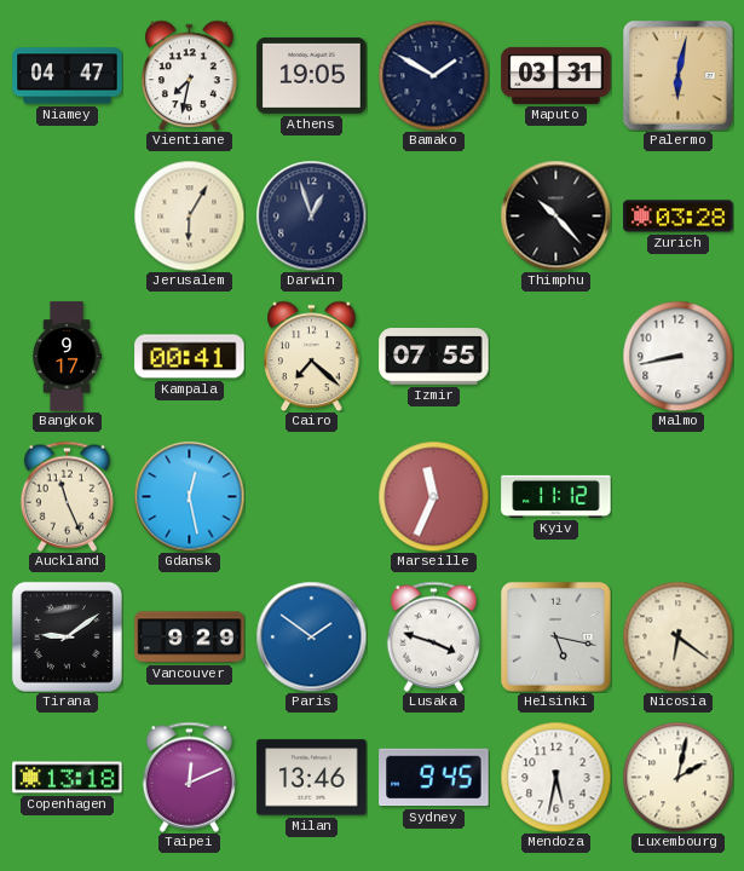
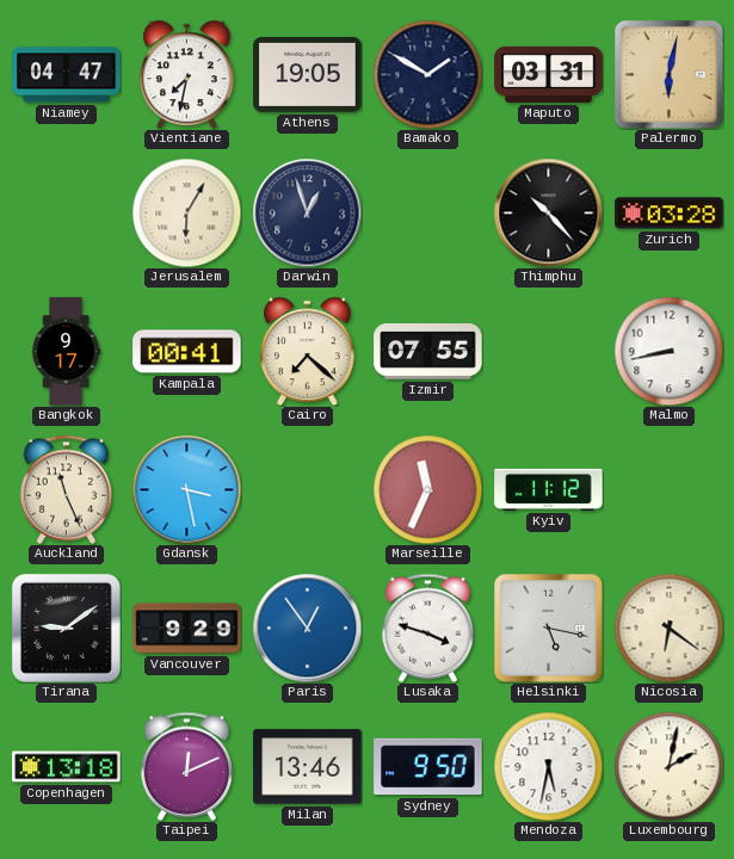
Gdansk: 12:28 -> 3:28 (186, 489)
Paris: 1:51 -> 12:54 (307, 628)
Sydney: 9:45 -> 9:50 (428, 767)
